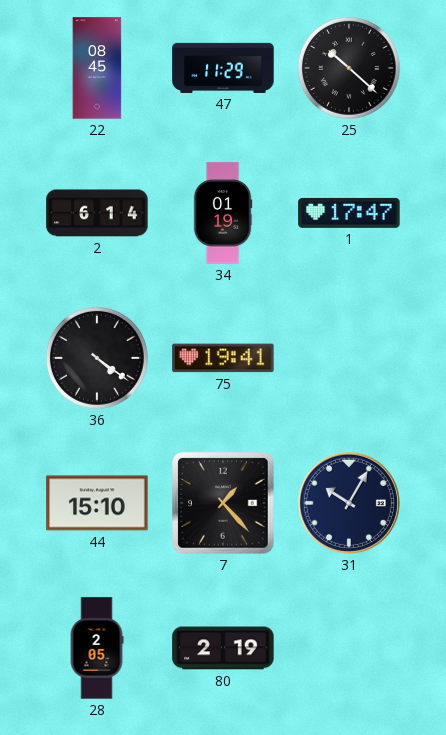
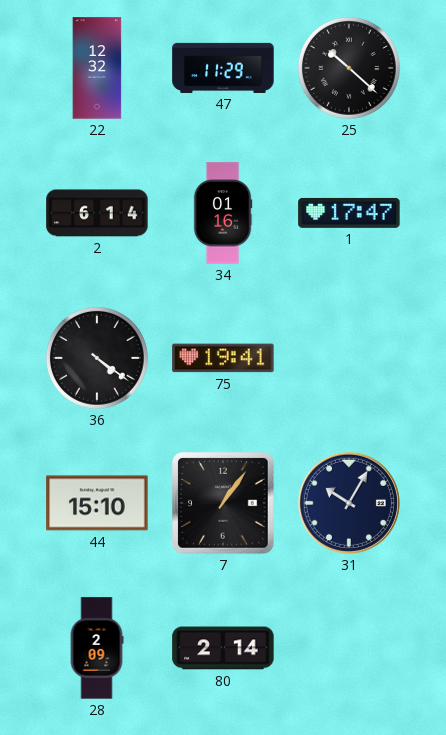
22: 08:45 -> 12:32 (97, 68)
34: 01:19 -> 01:16 (223, 213)
7: 1:23 -> 1:06 (223, 503)
28: 2:05 -> 2:09 (97, 648)
80: 2:19 -> 2:14 (223, 648)
